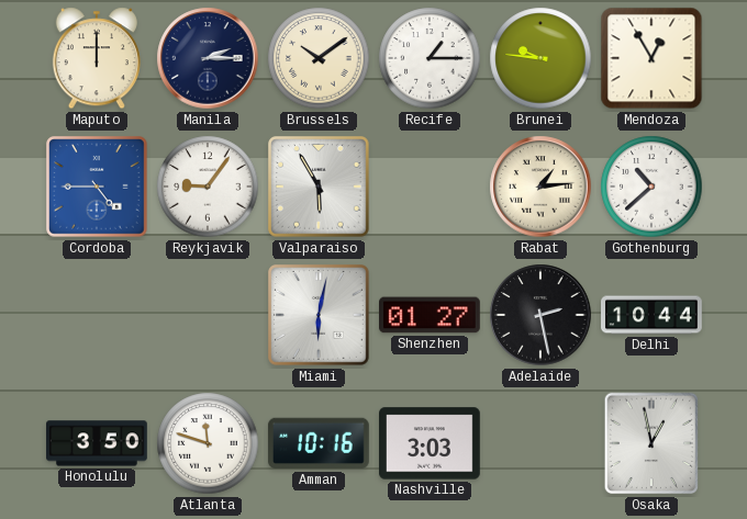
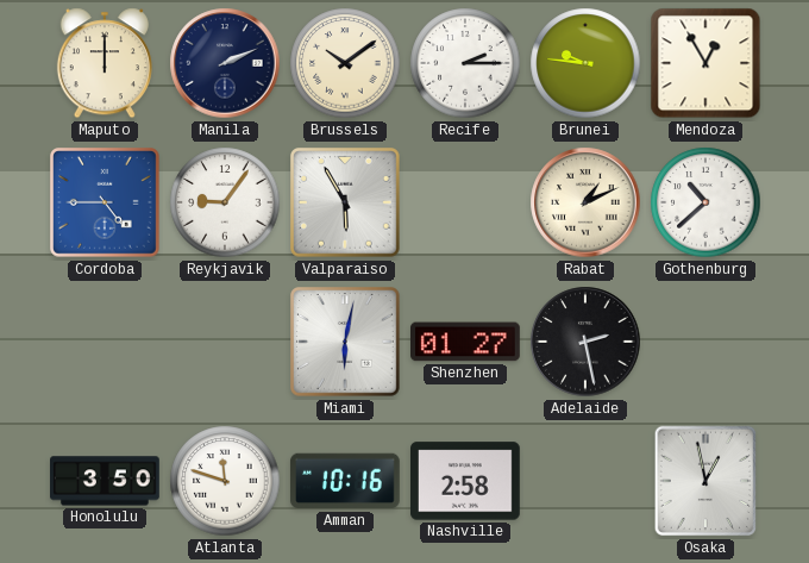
Manila: 2:15 -> 2:11 (225, 63)
Recife: 1:15 -> 2:15 (465, 63)
Rabat: 1:14 -> 1:11 (585, 202)
Delhi: 10:44 -> none (653, 315)
Nashville: 3:03 -> 2:58 (466, 481)
